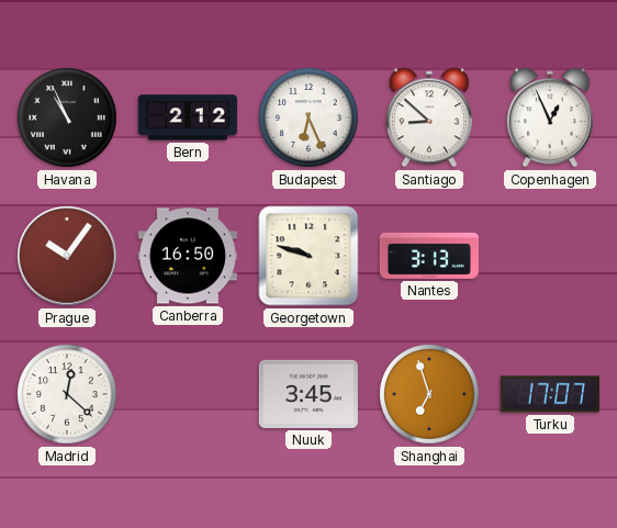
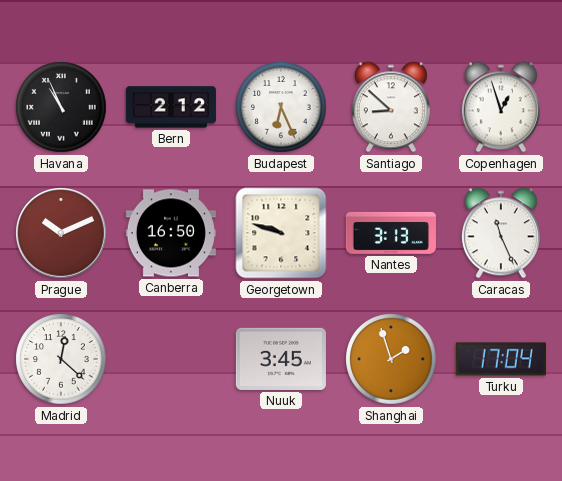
Copenhagen: 12:56 -> 12:57 (501, 107)
Prague: 10:06 -> 10:11 (61, 233)
Caracas: none -> 11:26 (501, 233)
Shanghai: 6:57 -> 1:57 (391, 359)
Turku: 17:07 -> 17:04 (501, 359)
